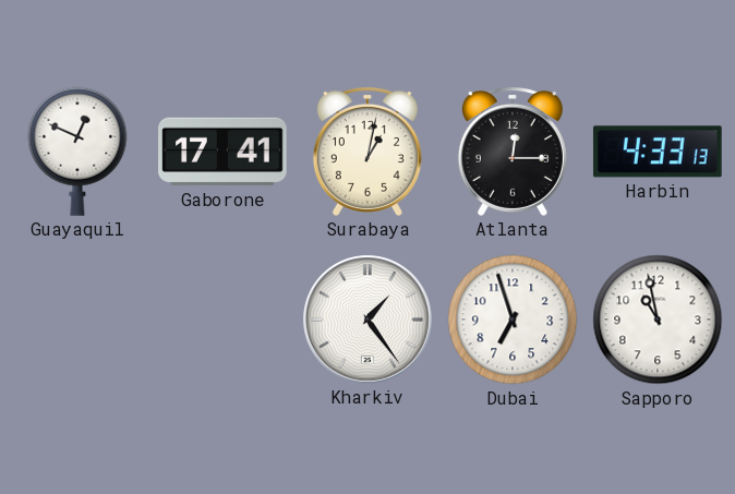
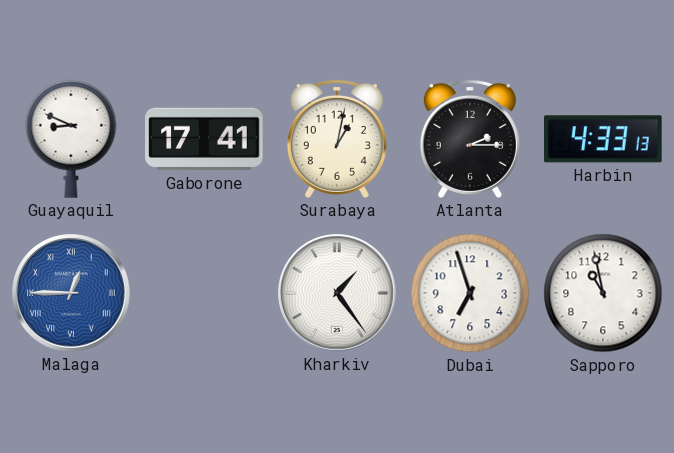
Guayaquil: 12:49 -> 8:49 (71, 139)
Atlanta: 12:15 -> 2:15 (470, 139)
Malaga: none -> 12:45 (71, 293)
